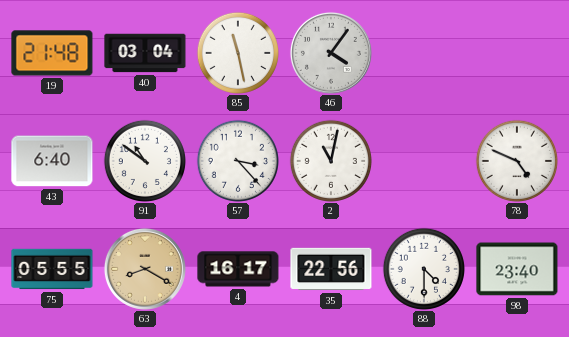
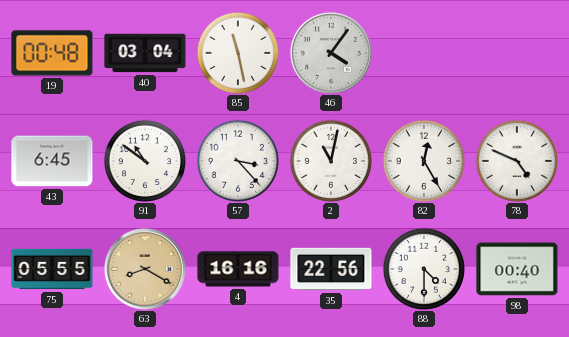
19: 21:48 -> 00:48 (52, 53)
43: 6:40 -> 6:45 (52, 161)
82: none -> 12:25 (424, 161)
4: 16:17 -> 16:16 (238, 269)
98: 23:40 -> 00:40 (517, 269)
